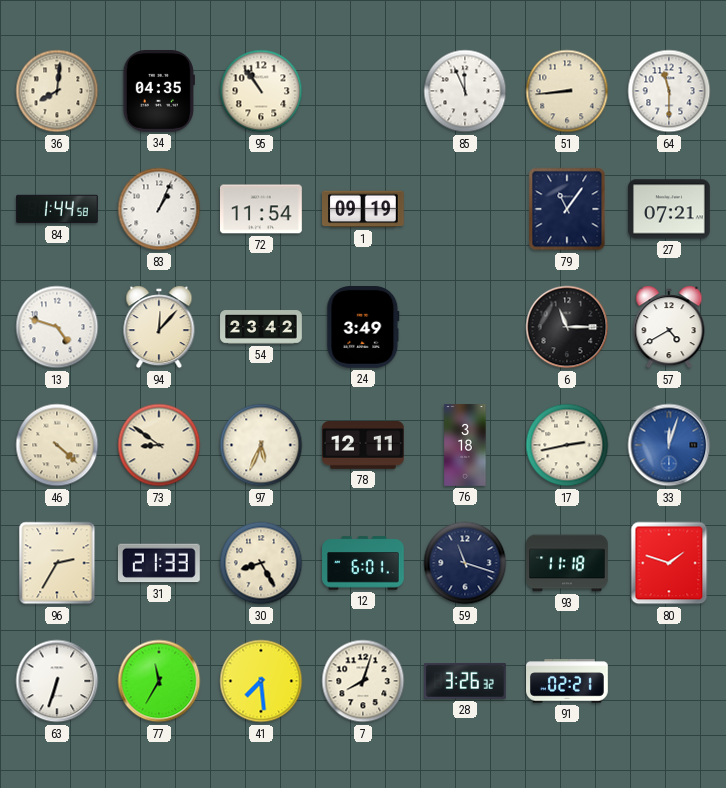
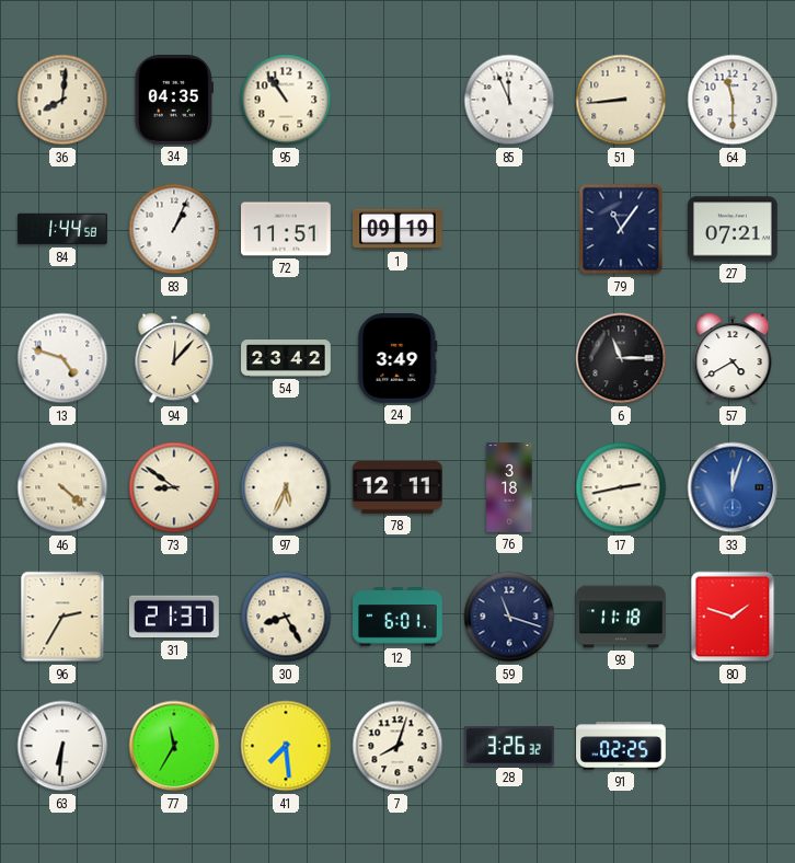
72: 11:54 -> 11:51 (287, 229)
31: 21:33 -> 21:37 (174, 617)
63: 6:33 -> 6:31 (62, 746)
91: 02:21 -> 02:25 (621, 746)
